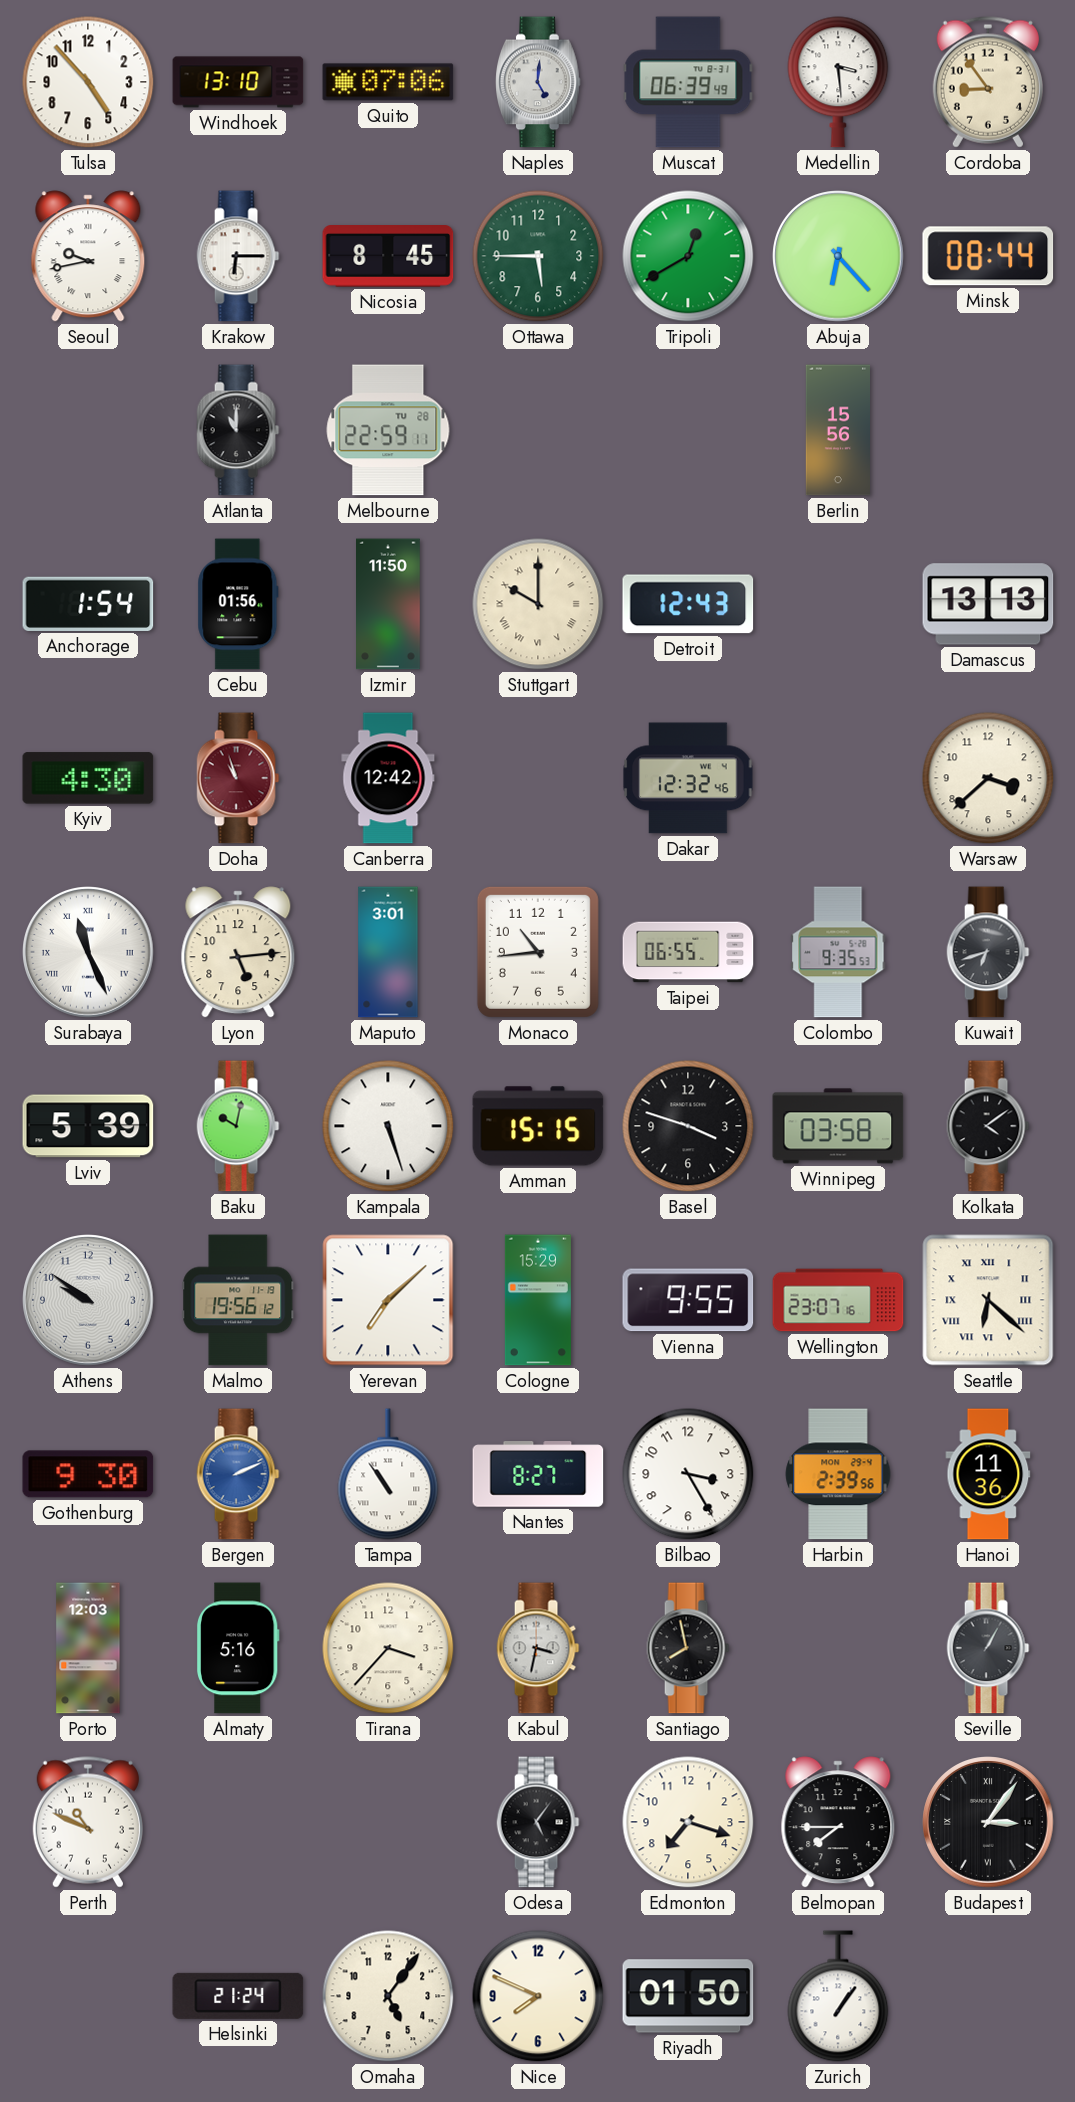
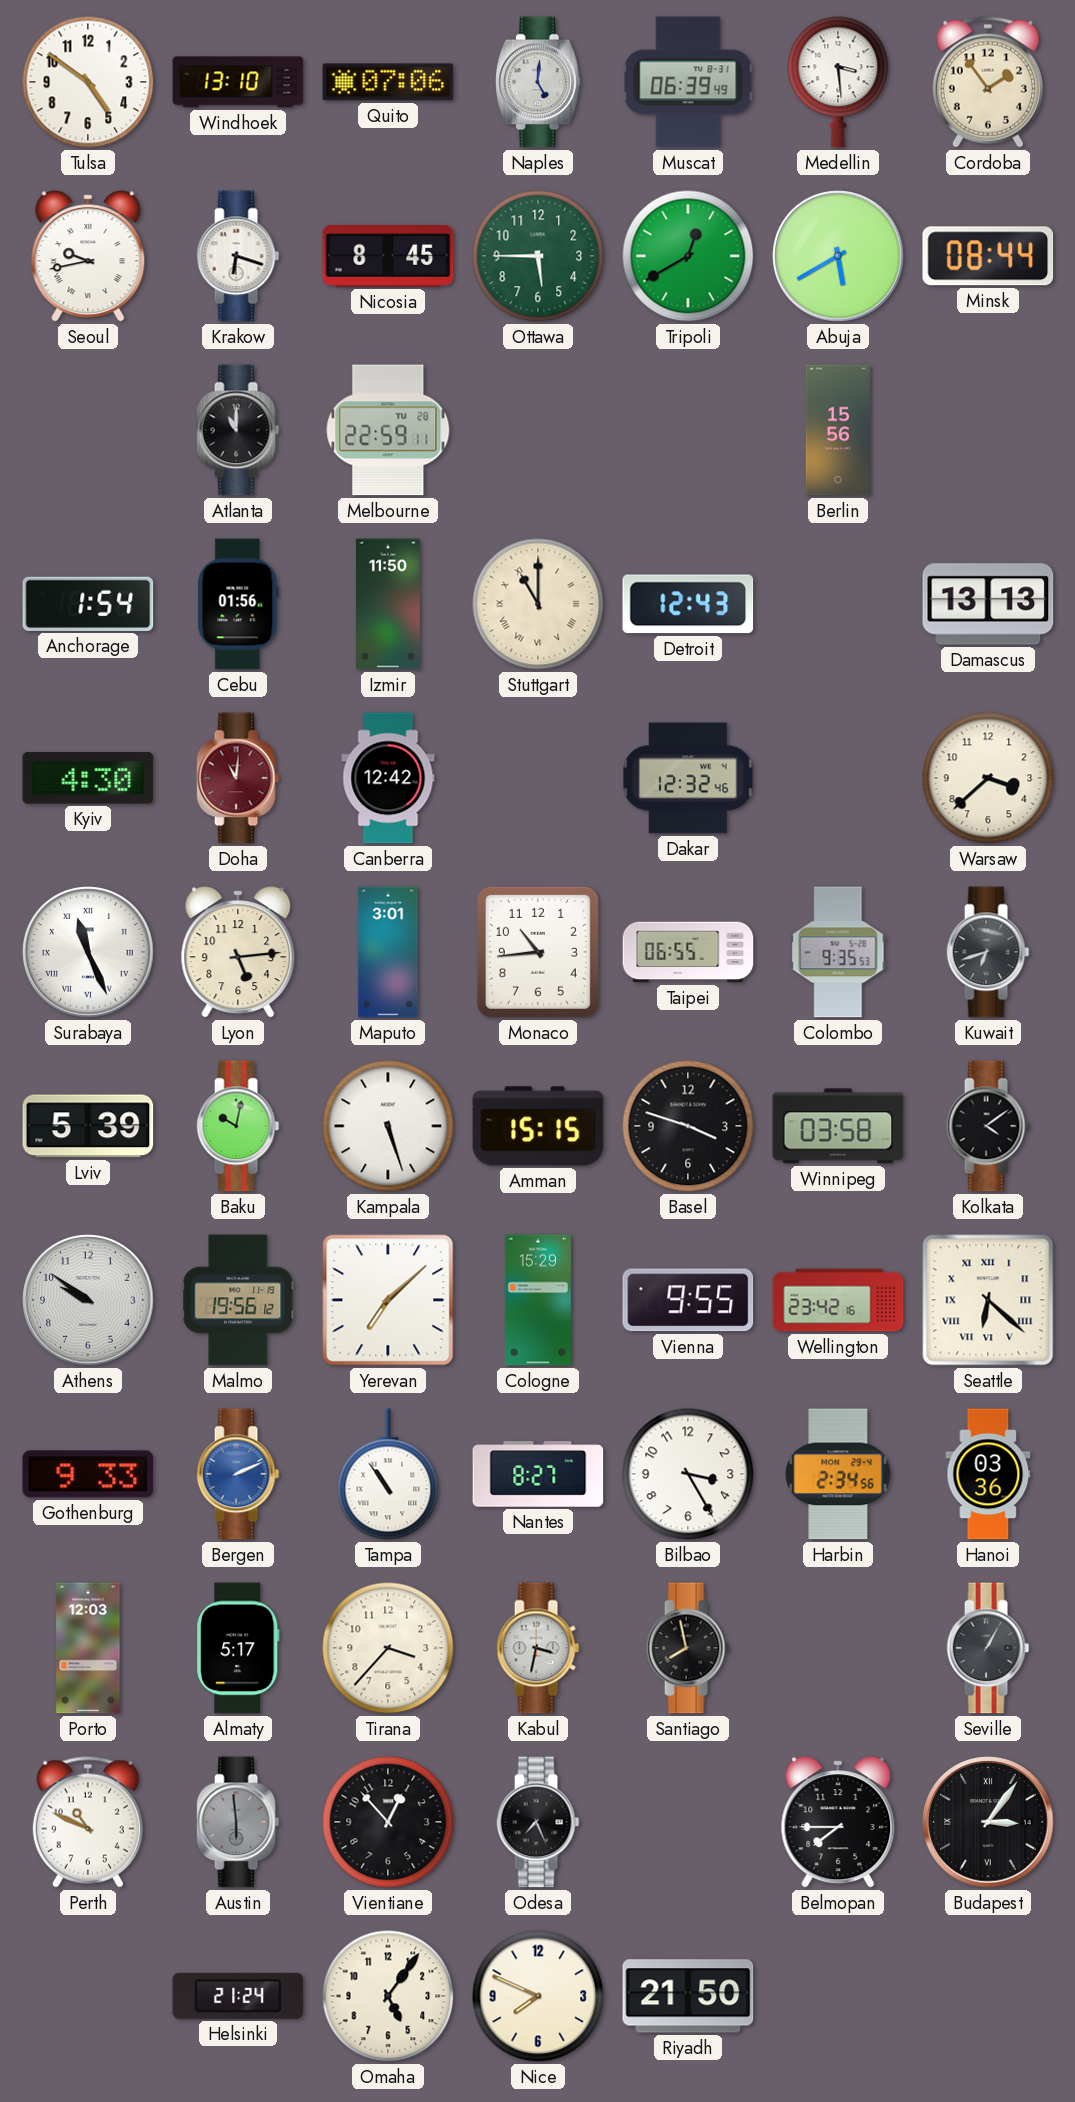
Tulsa: 4:53 -> 4:51 (88, 82)
Cordoba: 8:54 -> 1:54 (988, 82)
Krakow: 6:15 -> 6:18 (238, 256)
Abuja: 6:23 -> 5:40 (838, 256)
Stuttgart: 10:00 -> 11:00 (538, 604)
Doha: 10:57 -> 11:01 (238, 778)
Wellington: 23:07 -> 23:42 (838, 1300)
Gothenburg: 9:30 -> 9:33 (88, 1474)
Harbin: 2:39 -> 2:34 (838, 1474)
Hanoi: 11:36 -> 03:36 (988, 1474)
Almaty: 5:16 -> 5:17 (238, 1648)
Austin: none -> 5:59 (238, 1822)
Vientiane: none -> 12:53 (388, 1822)
Odesa: 5:06 -> 7:26 (538, 1822)
Edmonton: 7:18 -> none (688, 1822)
Riyadh: 01:50 -> 21:50 (688, 1996)
Zurich: 1:06 -> none (838, 1996)
